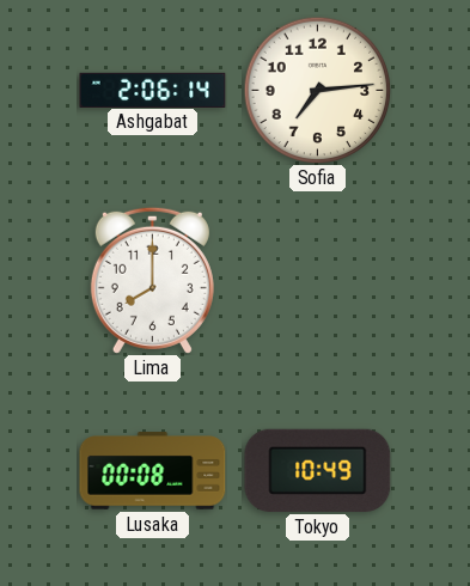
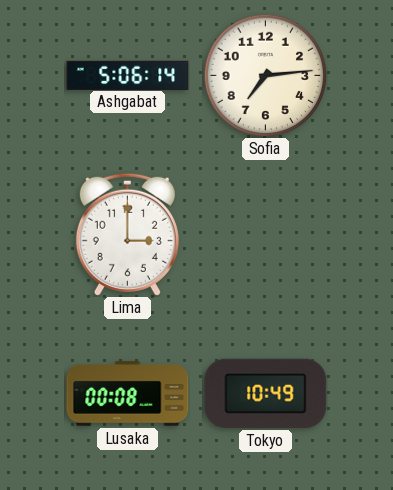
Ashgabat: 2:06 -> 5:06 (128, 75)
Lima: 8:00 -> 3:00 (127, 234)
